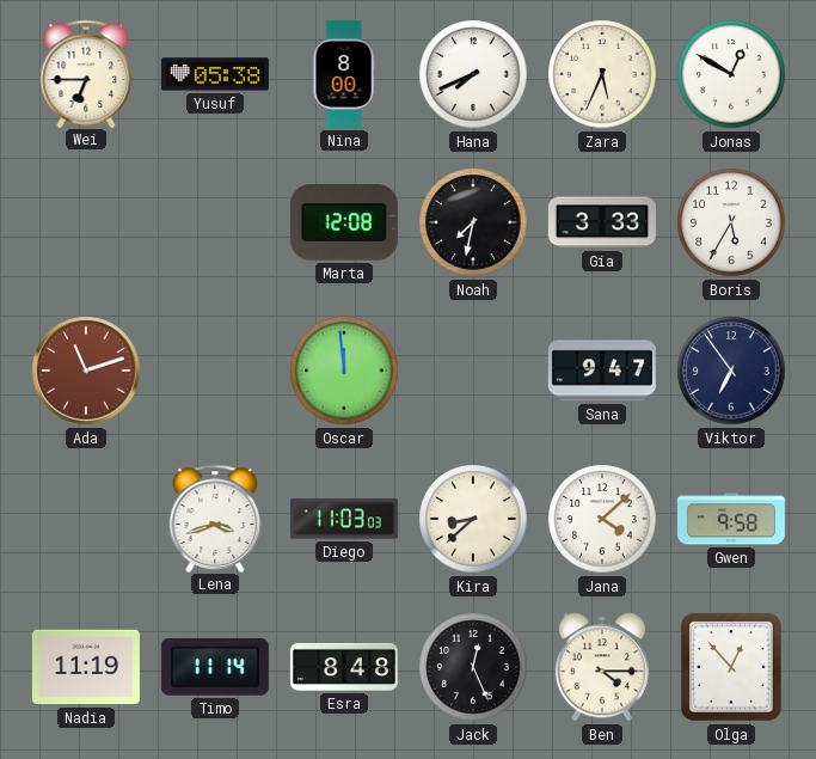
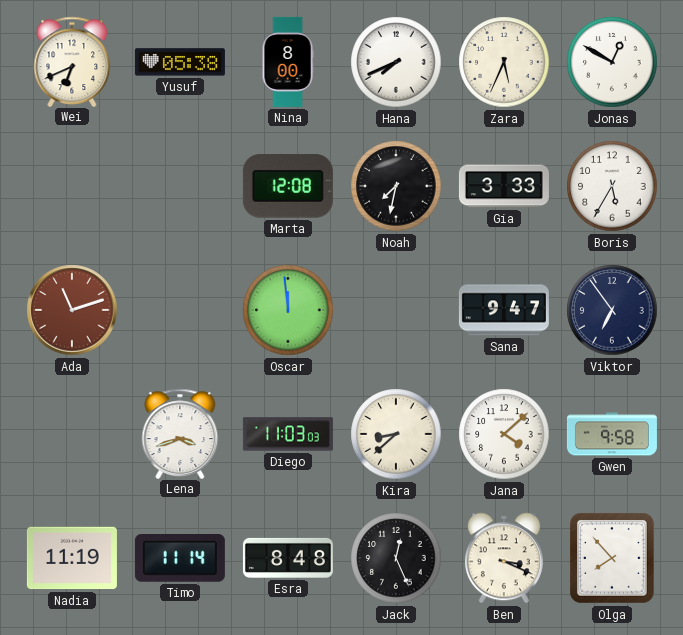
Wei: 6:45 -> 6:41 (72, 61)
Ben: 4:15 -> 3:19 (504, 558)
Olga: 12:53 -> 7:53 (613, 558)
